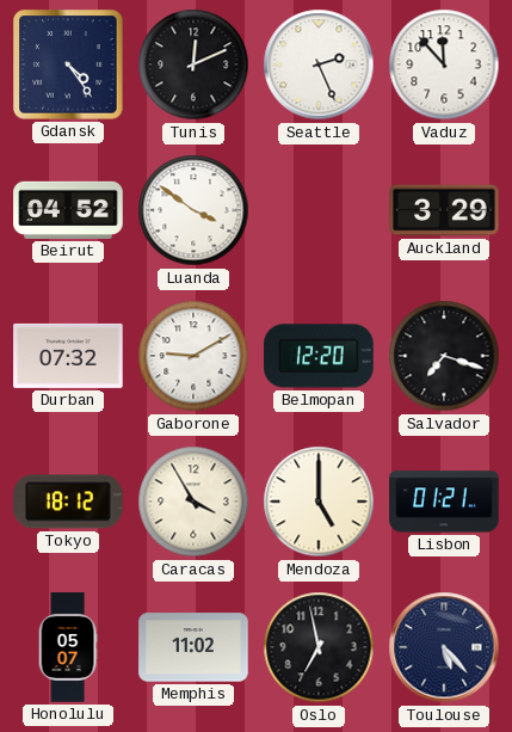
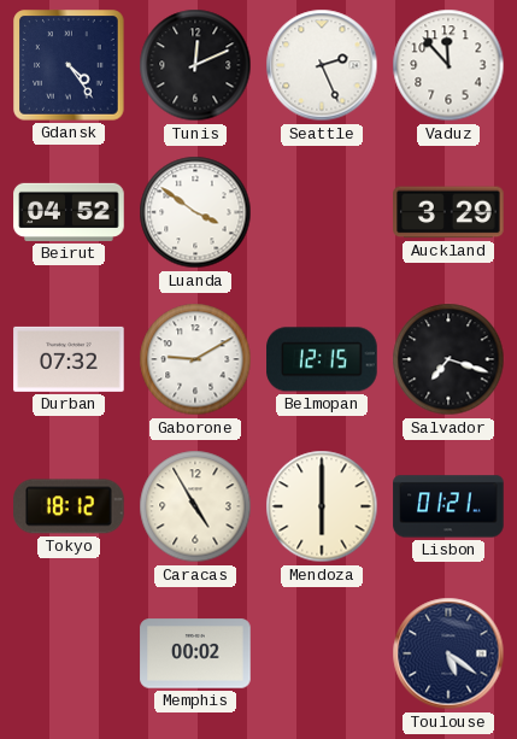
Belmopan: 12:20 -> 12:15 (322, 359)
Caracas: 3:55 -> 4:55 (195, 506)
Mendoza: 5:00 -> 6:00 (322, 506)
Honolulu: 05:07 -> none (68, 647)
Memphis: 11:02 -> 00:02 (195, 653)
Oslo: 6:58 -> none (319, 647)
Toulouse: 5:23 -> 5:21 (448, 653)
